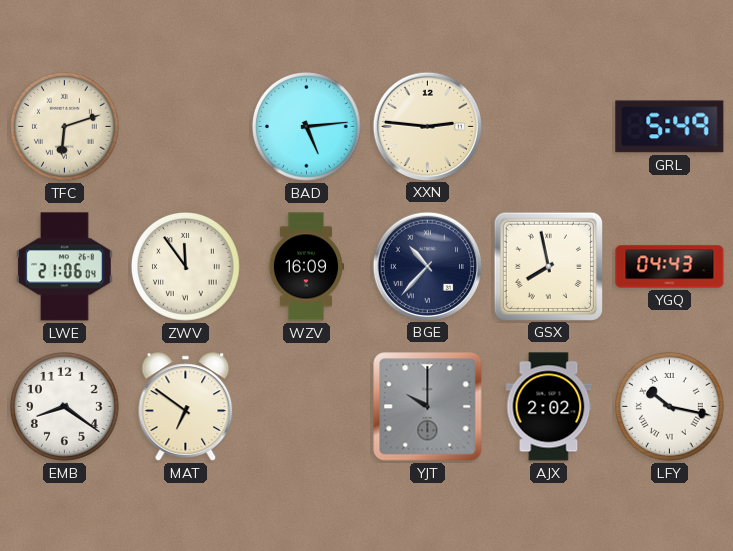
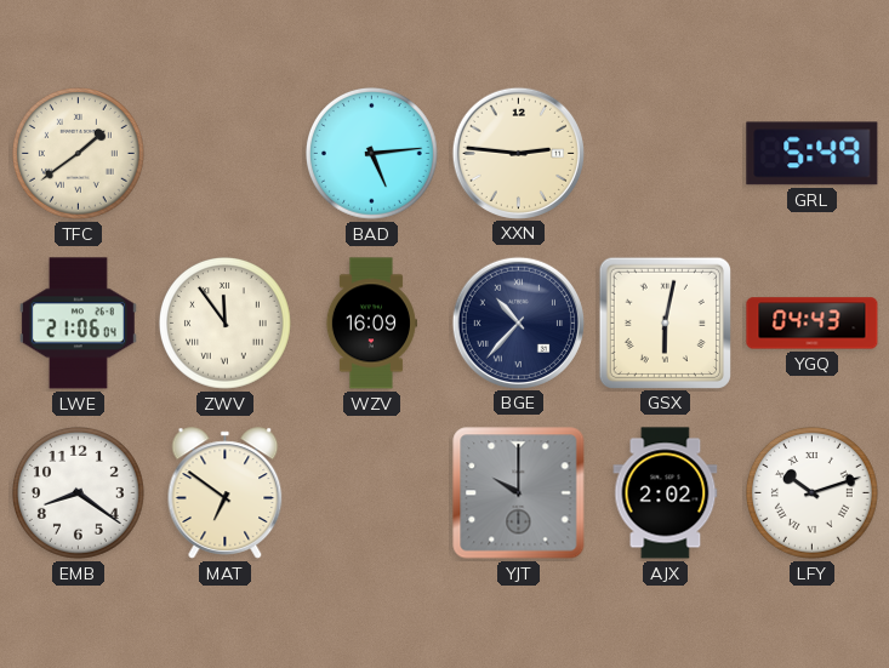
TFC: 6:12 -> 1:39 (79, 154)
GSX: 7:58 -> 6:02 (665, 322)
LFY: 10:17 -> 10:12 (813, 493)
